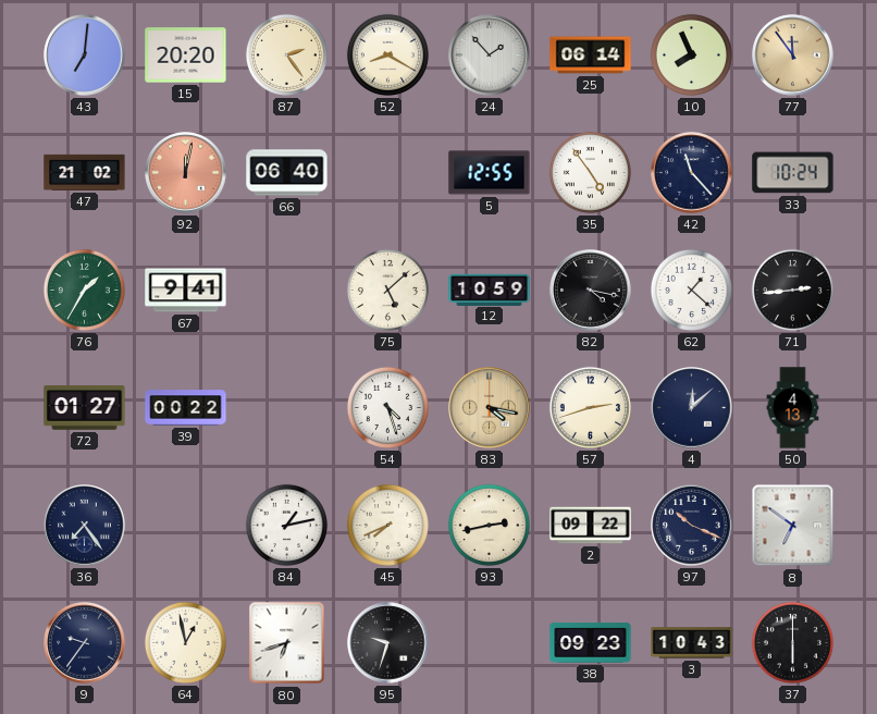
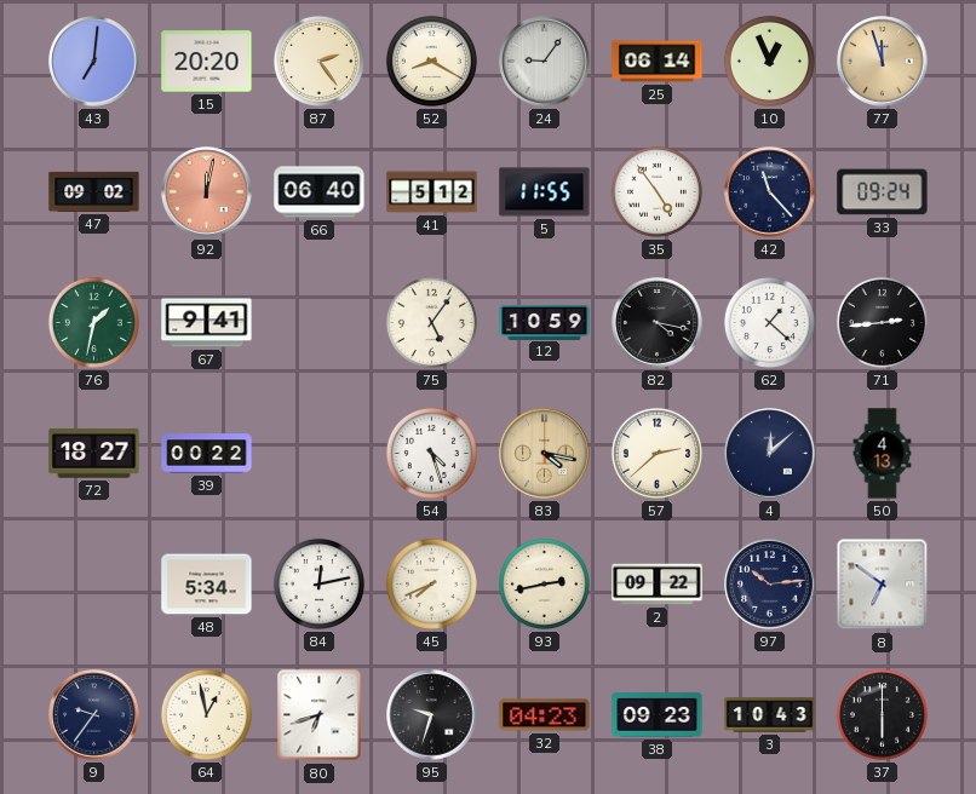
24: 1:53 -> 9:06 (545, 62)
10: 7:56 -> 12:56 (769, 61)
77: 11:54 -> 11:57 (883, 62)
47: 21:02 -> 09:02 (94, 191)
41: none -> 5:12 (432, 192)
5: 12:55 -> 11:55 (545, 192)
33: 10:24 -> 09:24 (883, 192)
76: 1:35 -> 1:32 (93, 322)
75: 5:08 -> 5:06 (431, 322)
72: 01:27 -> 18:27 (94, 454)
57: 2:42 -> 2:38 (656, 453)
36: 7:24 -> none (85, 526)
48: none -> 5:34 (207, 585)
84: 1:13 -> 12:13 (318, 583)
97: 10:19 -> 10:14 (770, 585)
32: none -> 04:23 (545, 715)
